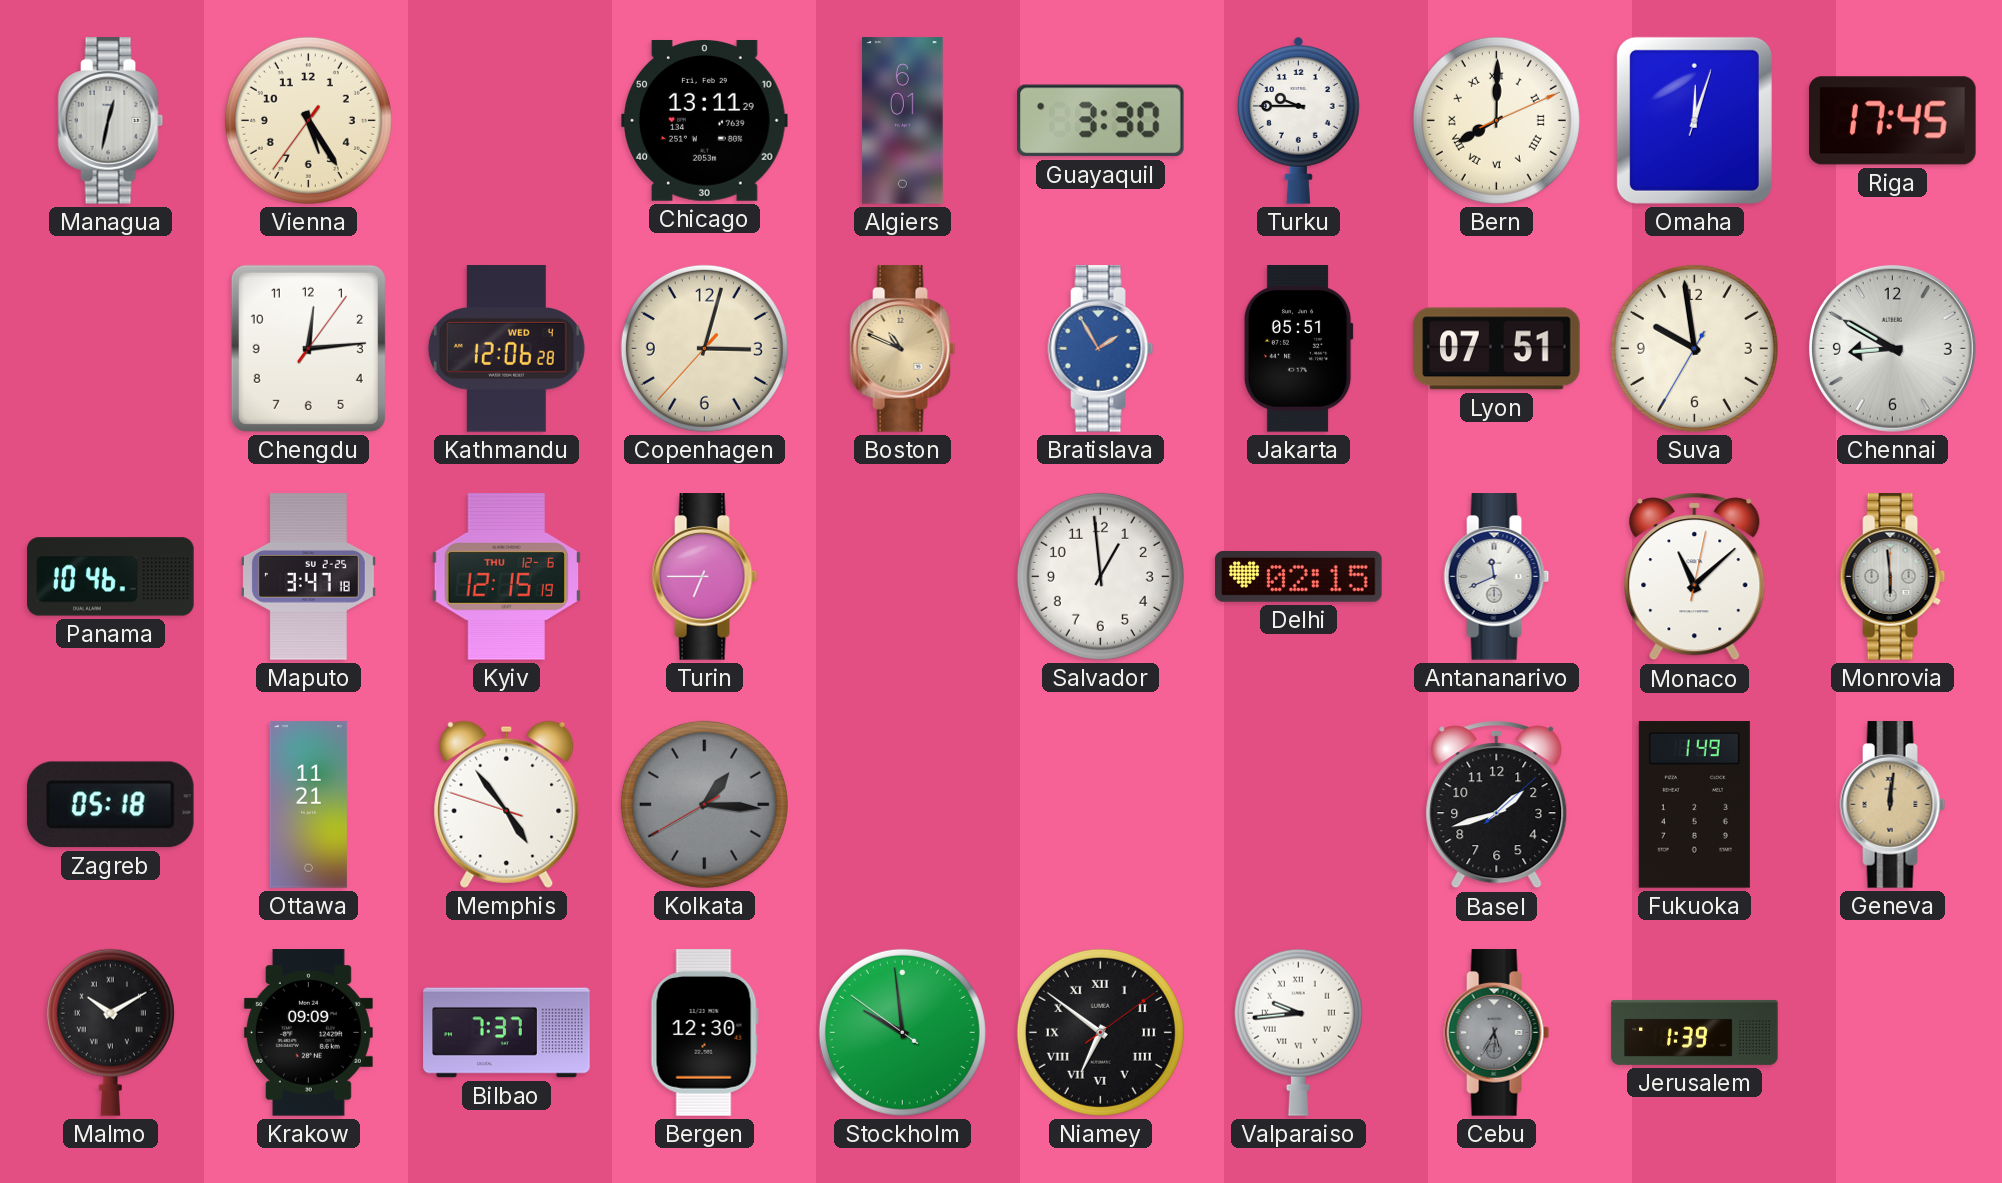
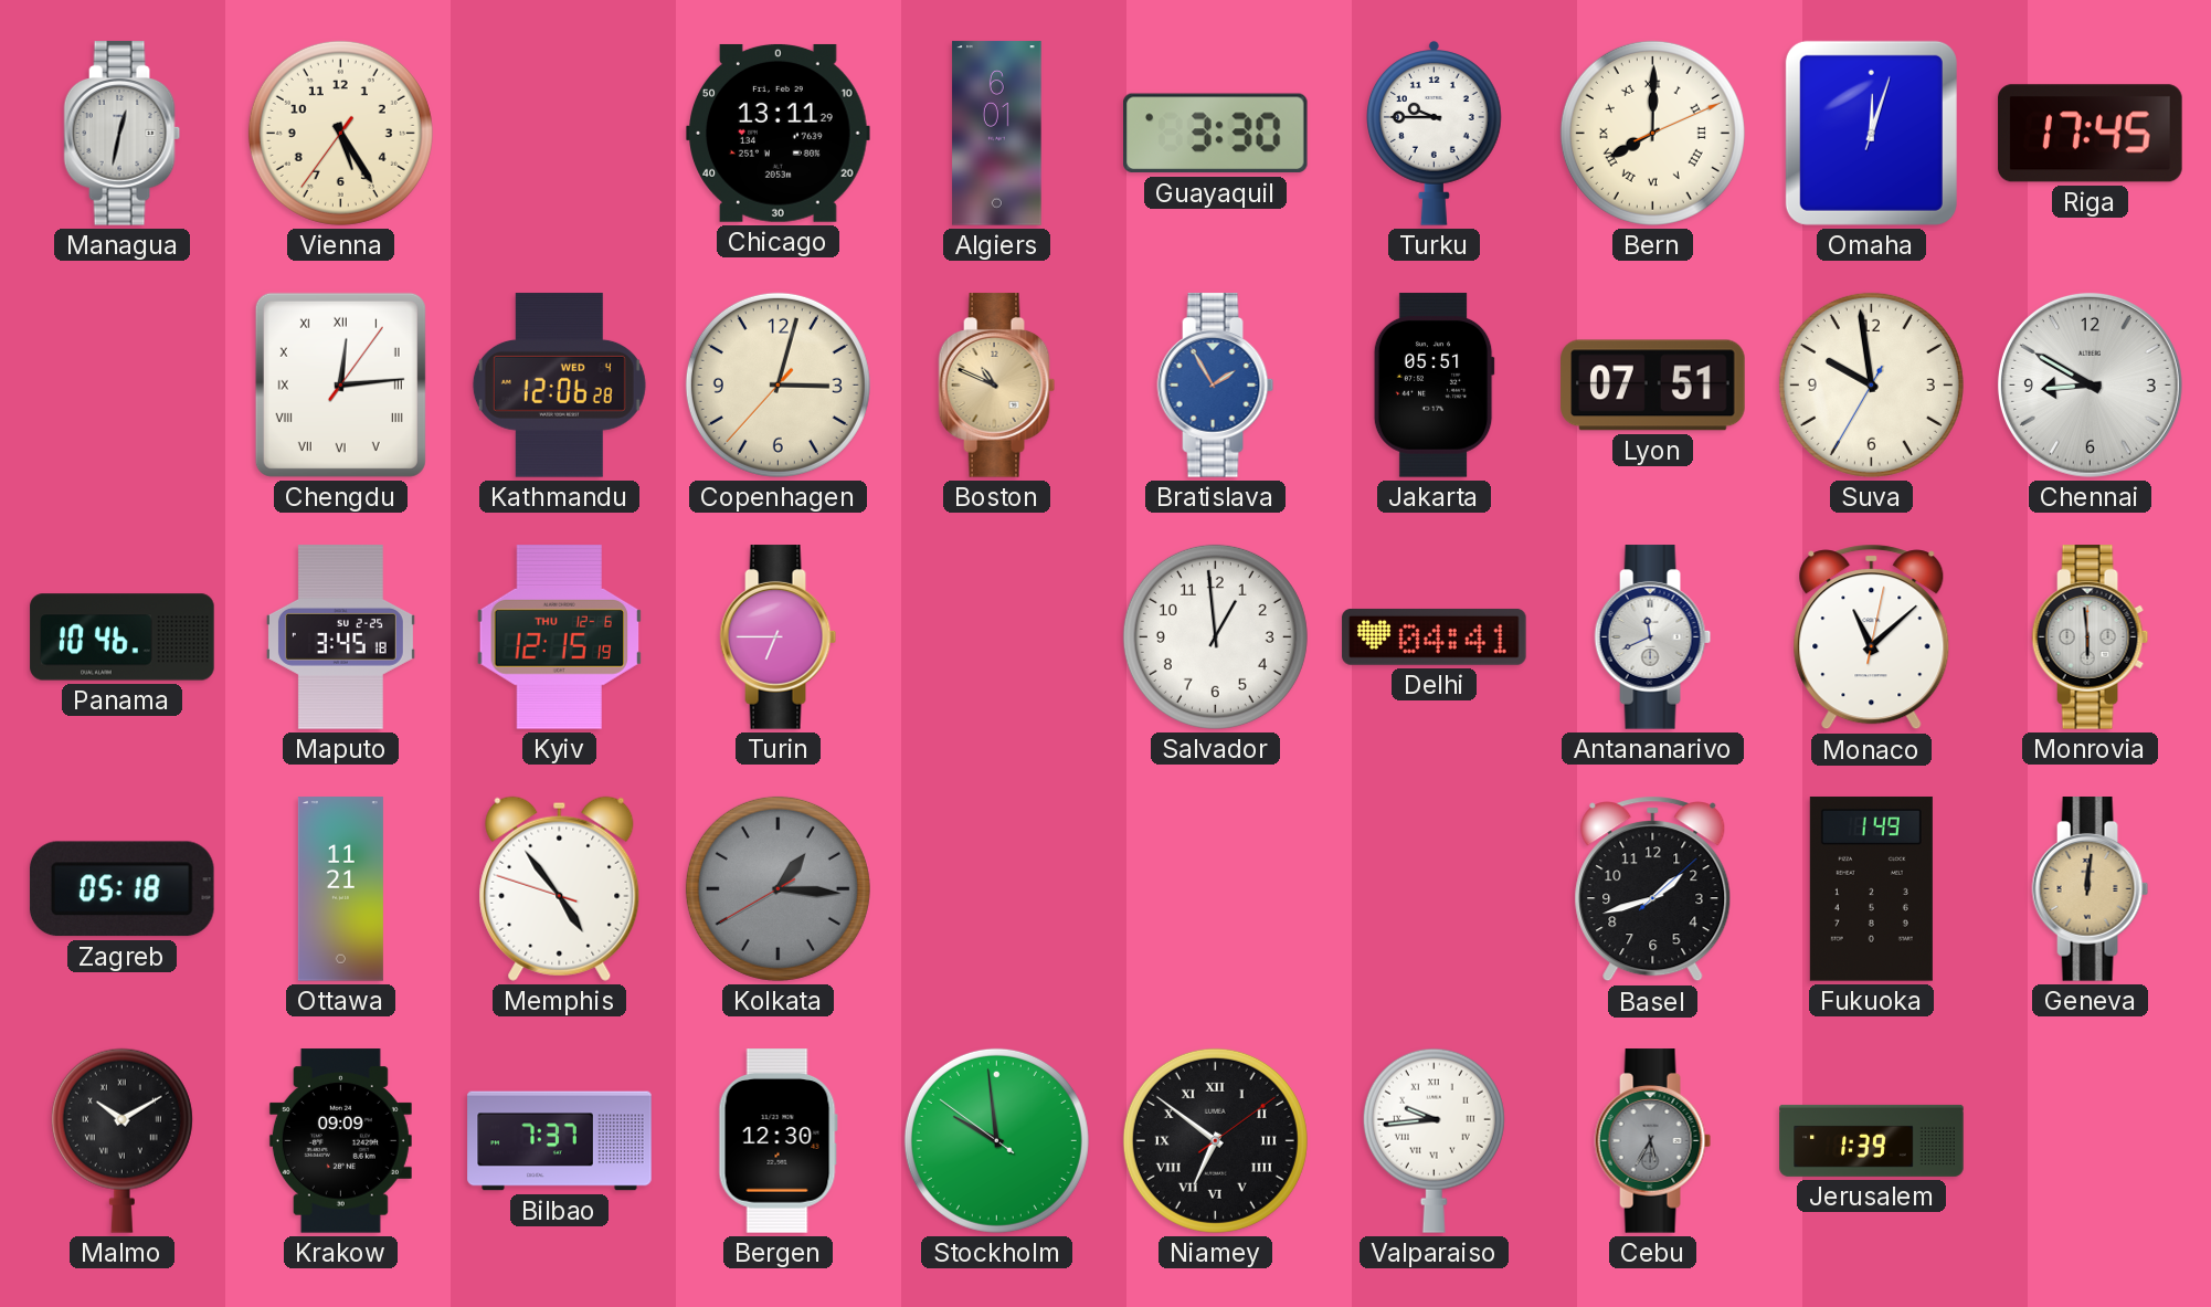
Chengdu numerals: Arabic -> Roman (340, 384)
Maputo: 3:47 -> 3:45 (340, 637)
Delhi: 02:15 -> 04:41 (1435, 636)
